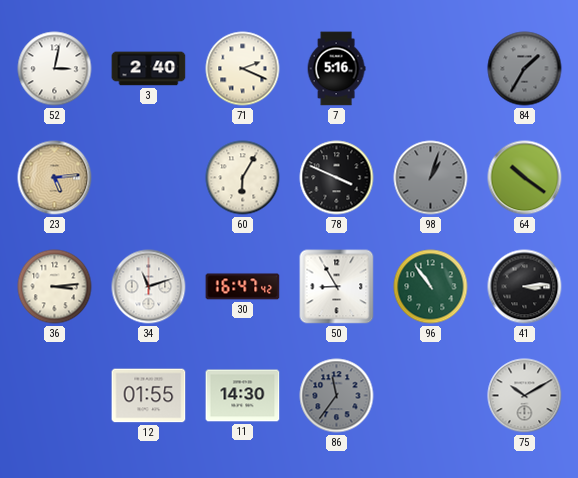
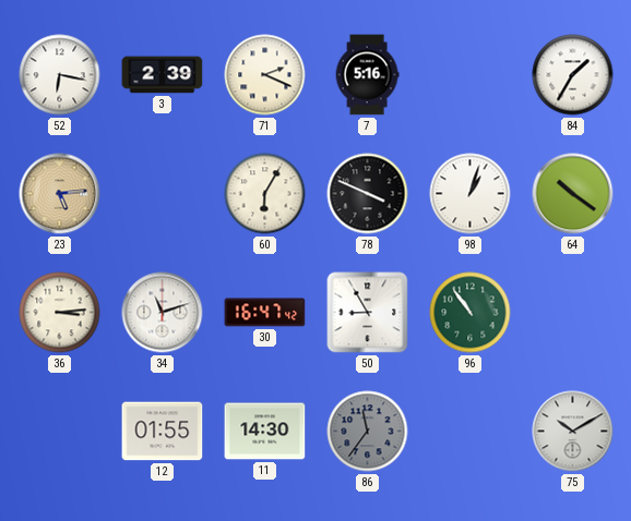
52: 3:02 -> 6:17 (60, 75)
3: 2:40 -> 2:39 (163, 75)
84 dial: grey -> white (573, 75)
98 dial: grey -> white (471, 194)
41: 3:14 -> none (525, 287)
